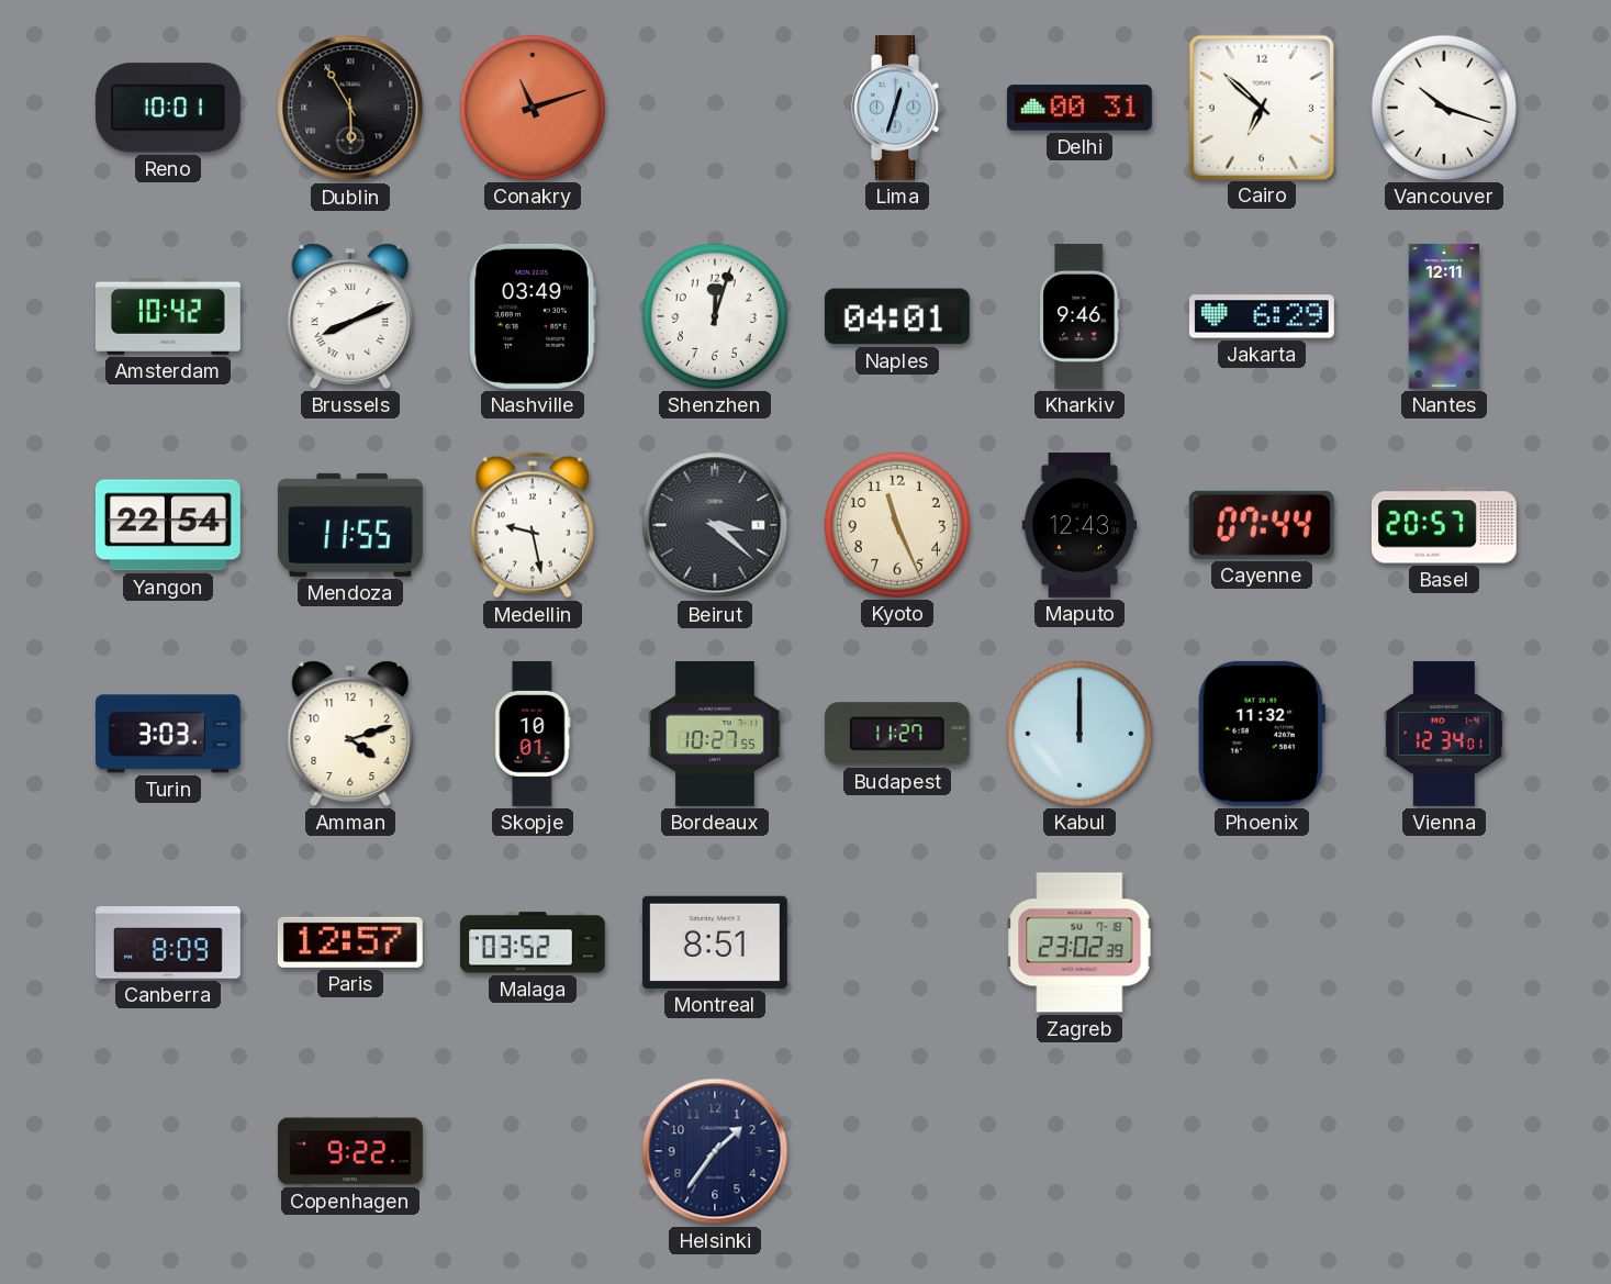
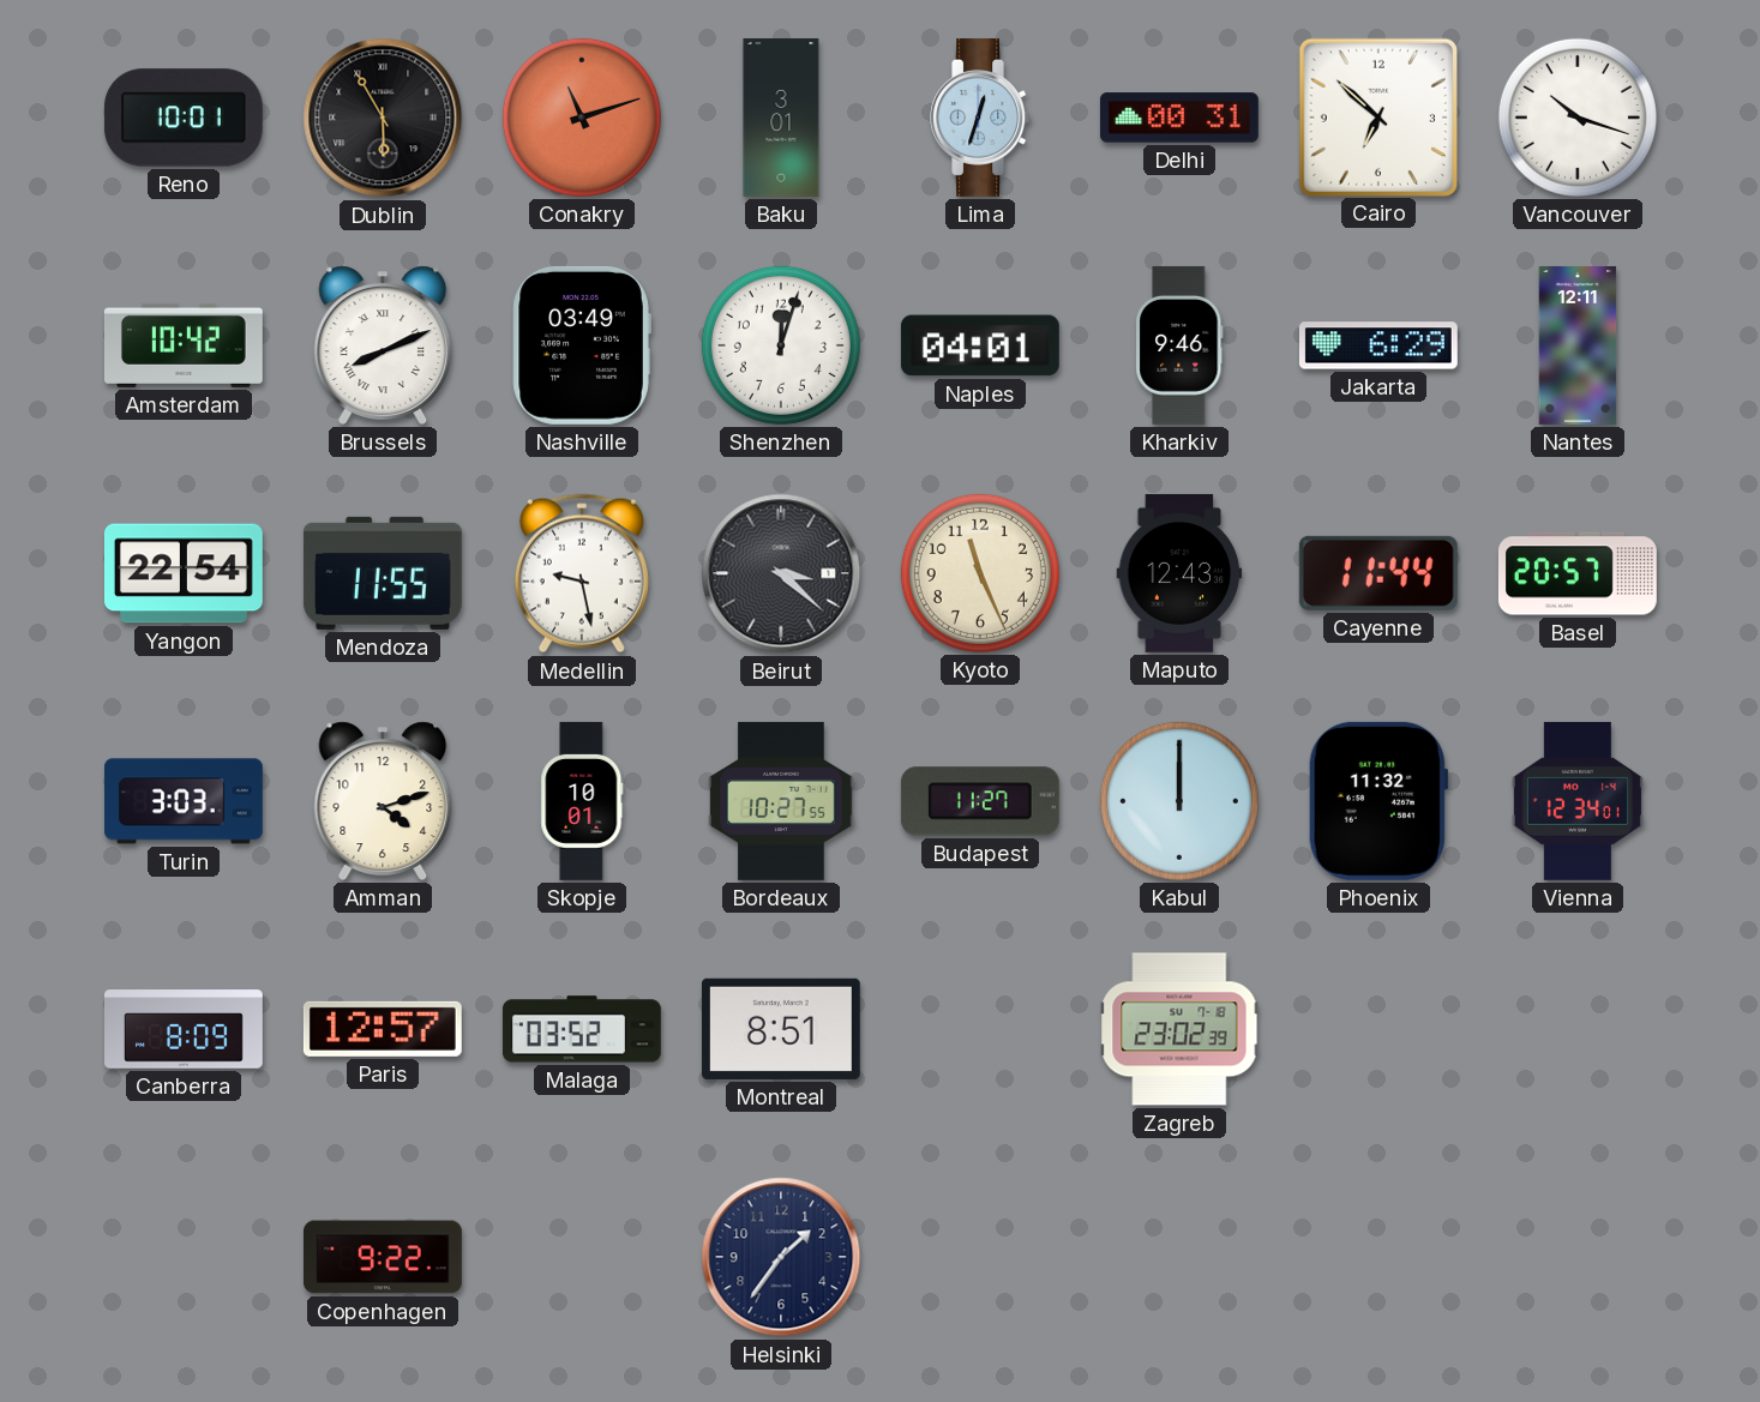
Baku: none -> 3:01 (781, 118)
Cayenne: 07:44 -> 11:44 (1378, 573)
